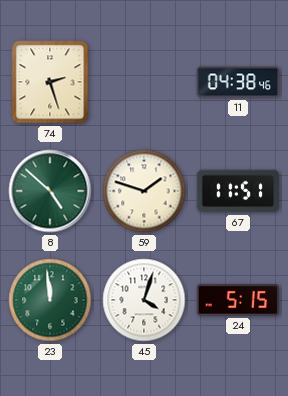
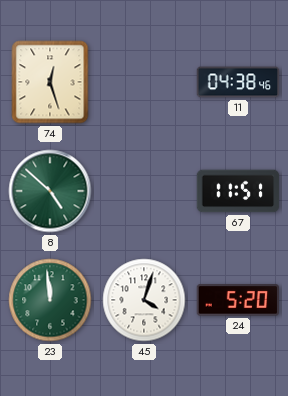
74: 2:27 -> 12:27 (50, 82)
59: 1:48 -> none (144, 191)
24: 5:15 -> 5:20 (237, 300)
